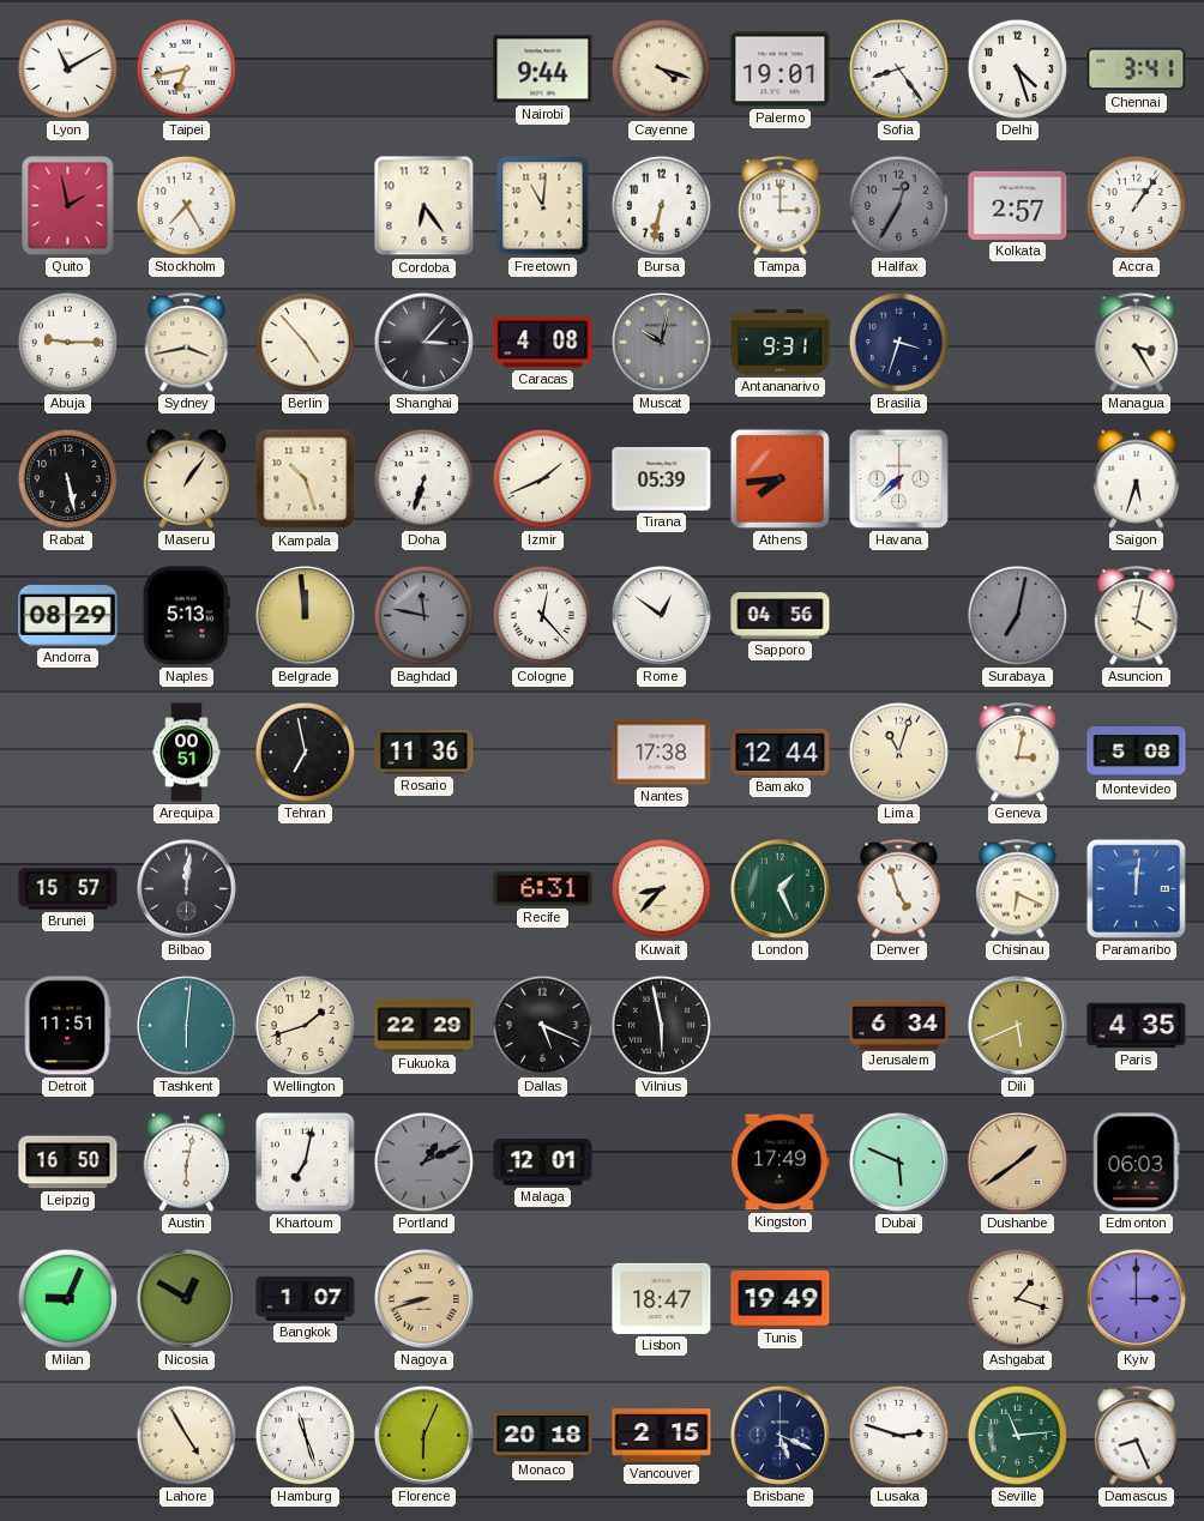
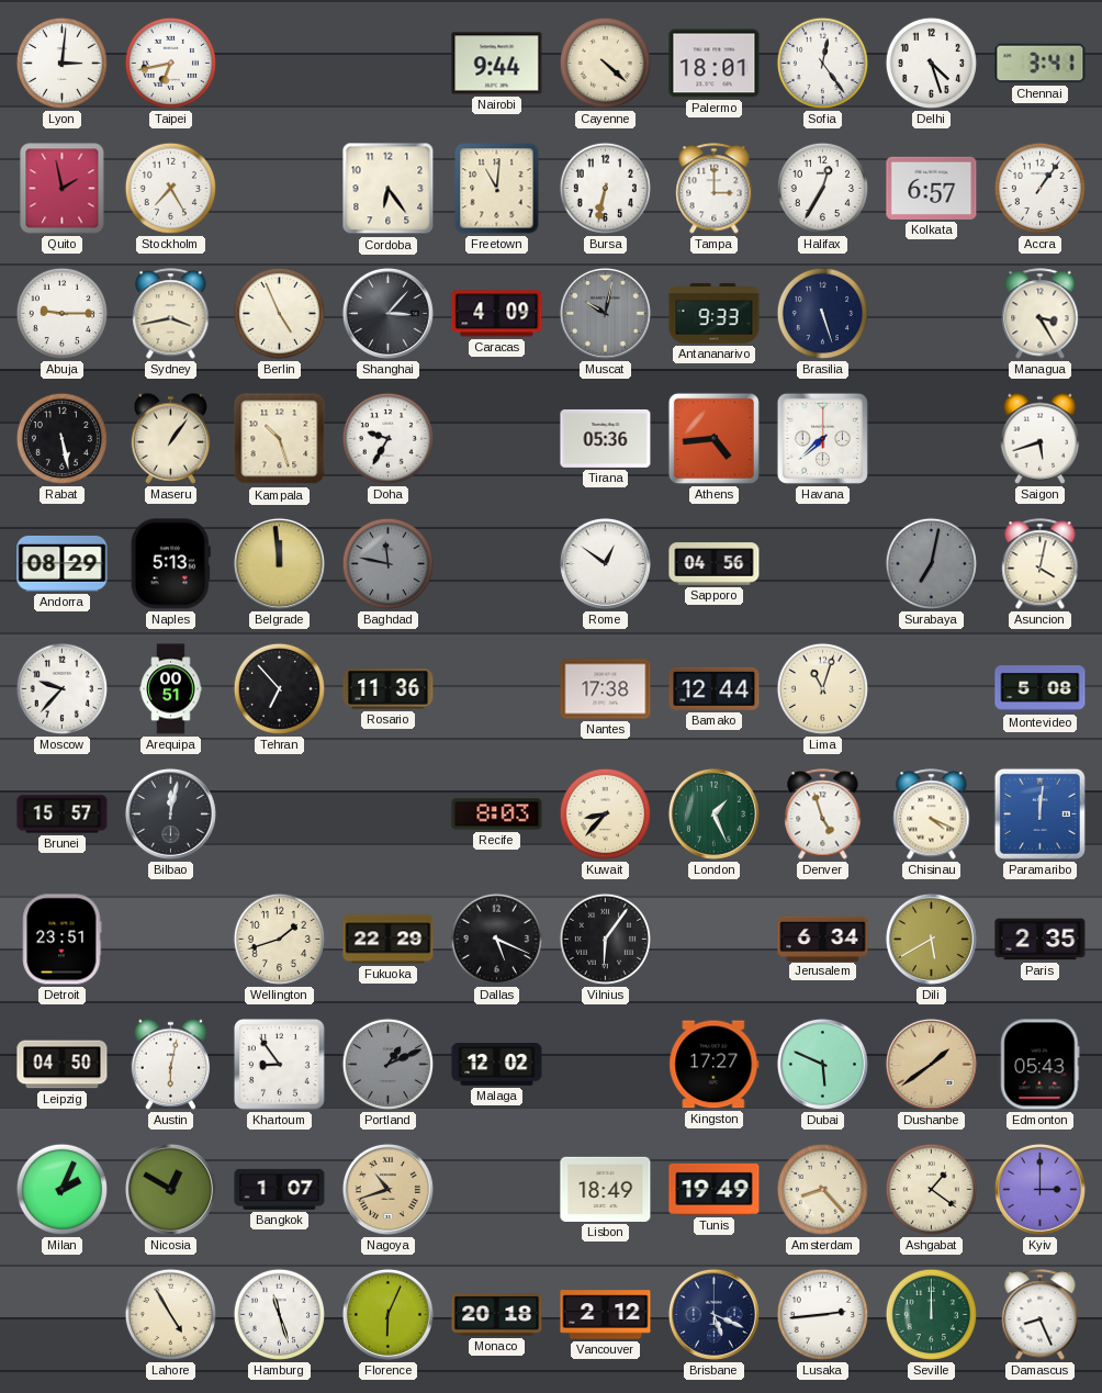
Lyon: 11:10 -> 3:01 (61, 63)
Cayenne: 4:18 -> 4:22 (605, 63)
Palermo: 19:01 -> 18:01 (715, 64)
Sofia: 8:24 -> 12:24 (822, 63)
Halifax dial: grey -> white (822, 188)
Kolkata: 2:57 -> 6:57 (932, 188)
Berlin: 4:53 -> 4:56 (279, 313)
Caracas: 4:08 -> 4:09 (497, 314)
Antananarivo: 9:31 -> 9:33 (715, 313)
Brasilia: 3:33 -> 5:27 (822, 313)
Doha: 6:33 -> 9:35 (387, 438)
Izmir: 1:41 -> none (542, 478)
Tirana: 05:39 -> 05:36 (606, 438)
Athens: 7:44 -> 4:44 (713, 438)
Saigon: 5:33 -> 5:42 (1041, 438)
Cologne: 12:23 -> none (542, 615)
Moscow: none -> 9:37 (61, 688)
Tehran: 6:58 -> 6:53 (279, 688)
Geneva: 3:02 -> none (1018, 753)
Bilbao: 12:01 -> 12:02 (170, 813)
Recife: 6:31 -> 8:03 (497, 815)
Chisinau: 6:19 -> 4:19 (932, 815)
Detroit: 11:51 -> 23:51 (63, 940)
Tashkent: 6:01 -> none (186, 1025)
Vilnius: 5:58 -> 6:06 (605, 939)
Dili: 5:41 -> 5:40 (931, 939)
Paris: 4:35 -> 2:35 (1041, 940)
Leipzig: 16:50 -> 04:50 (63, 1065)
Khartoum: 7:02 -> 8:54 (279, 1064)
Malaga: 12:01 -> 12:02 (497, 1065)
Kingston: 17:49 -> 17:27 (715, 1065)
Edmonton: 06:03 -> 05:43 (1041, 1065)
Milan: 9:04 -> 2:04 (61, 1189)
Nagoya: 8:42 -> 10:42 (387, 1189)
Lisbon: 18:47 -> 18:49 (606, 1189)
Amsterdam: none -> 8:23 (822, 1189)
Ashgabat: 1:18 -> 1:21 (931, 1189)
Vancouver: 2:15 -> 2:12 (606, 1315)
Lusaka: 2:48 -> 2:44 (822, 1314)
Seville: 11:14 -> 12:00 (931, 1314)
